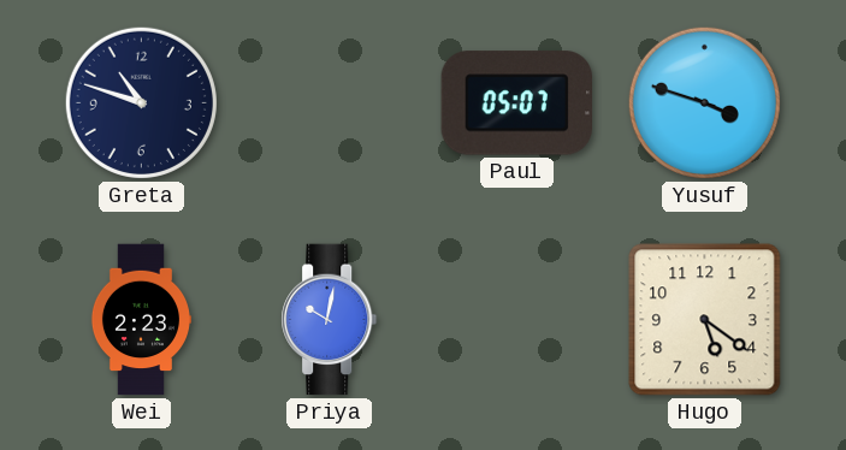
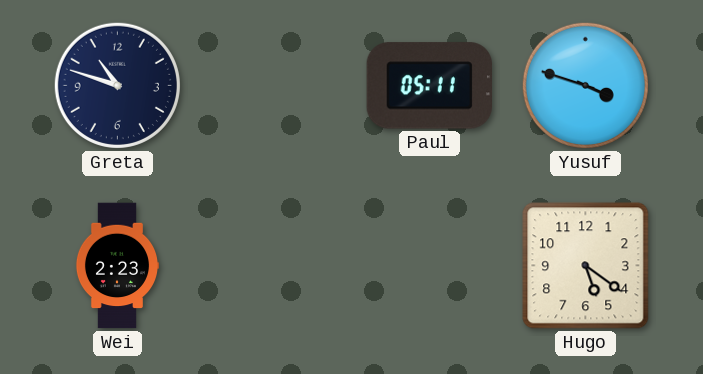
Paul: 05:07 -> 05:11 (429, 86)
Priya: 10:02 -> none (330, 320)
